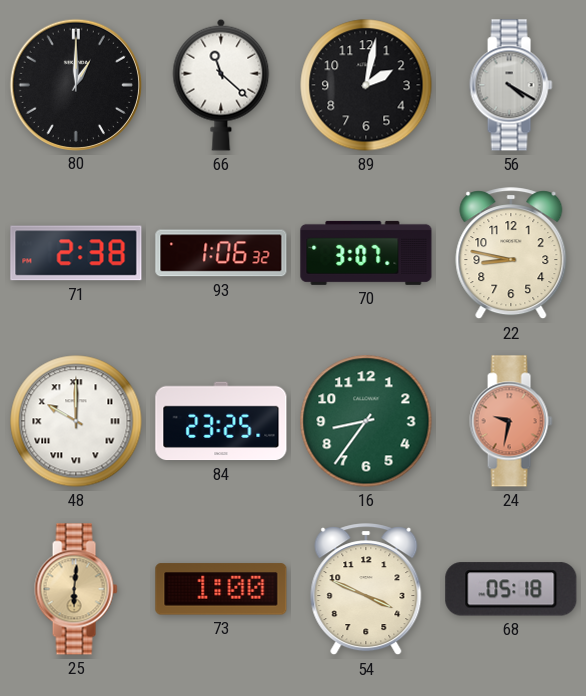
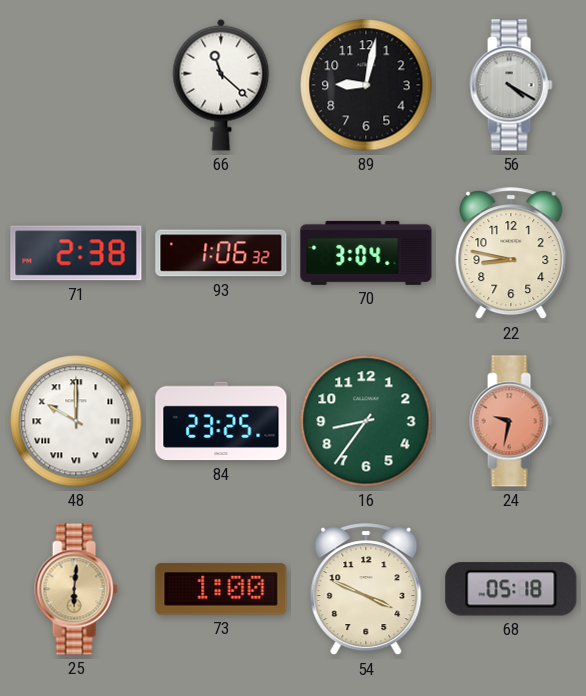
80: 1:00 -> none (75, 84)
89: 2:02 -> 9:02 (366, 85)
70: 3:07 -> 3:04 (366, 253)
